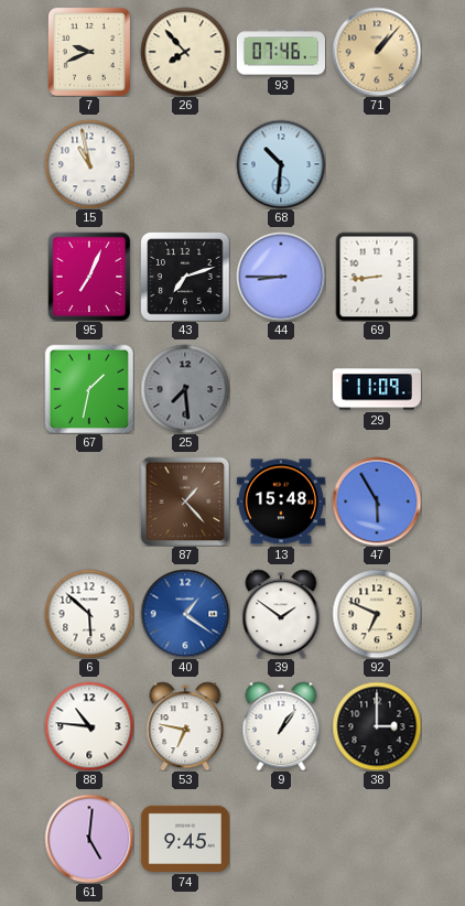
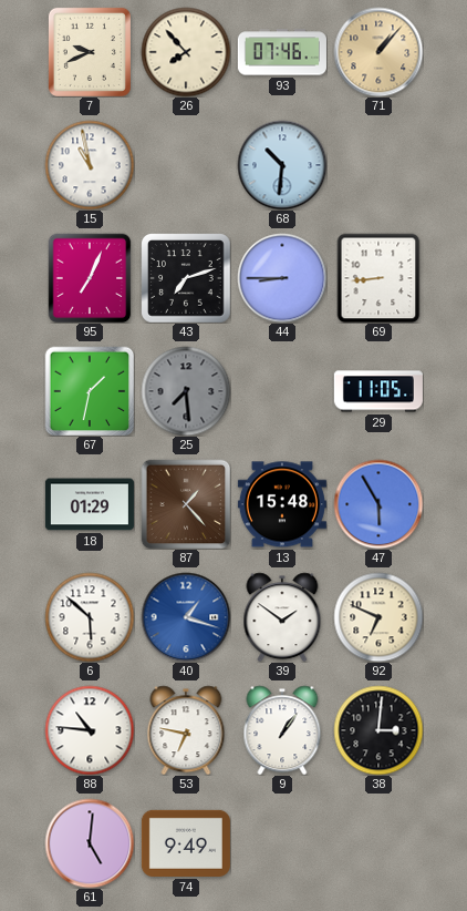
29: 11:09 -> 11:05 (378, 391)
18: none -> 01:29 (90, 504)
40: 1:21 -> 1:18 (186, 617)
38: 3:00 -> 3:01 (378, 730)
74: 9:45 -> 9:49 (186, 843)
